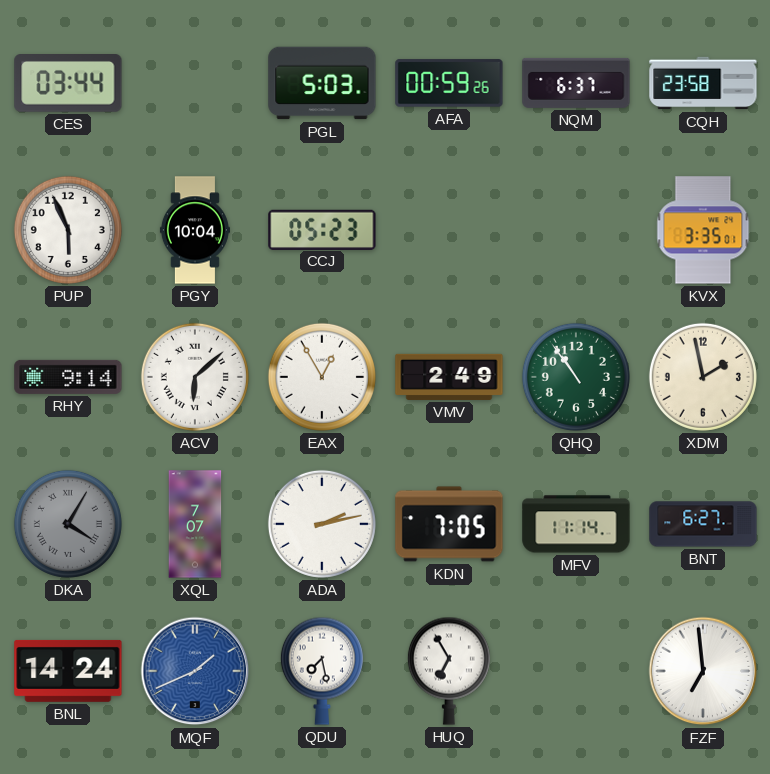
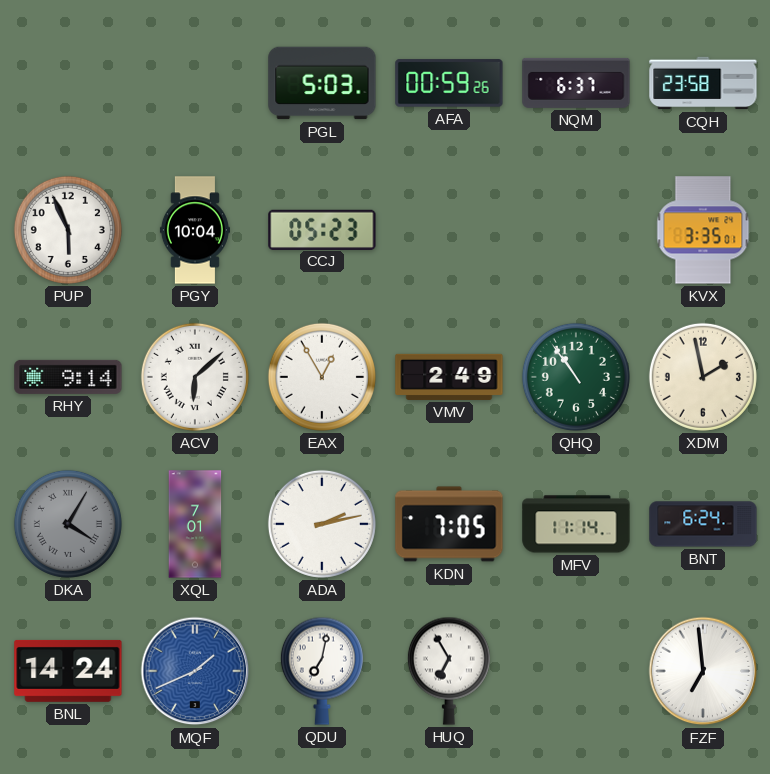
CES: 03:44 -> none (68, 84)
XQL: 7:07 -> 7:01 (195, 524)
BNT: 6:27 -> 6:24 (703, 524)
QDU: 7:28 -> 7:02 (322, 671)
